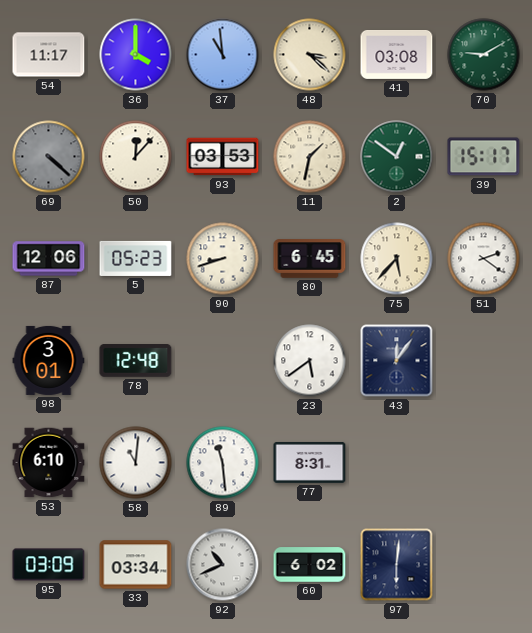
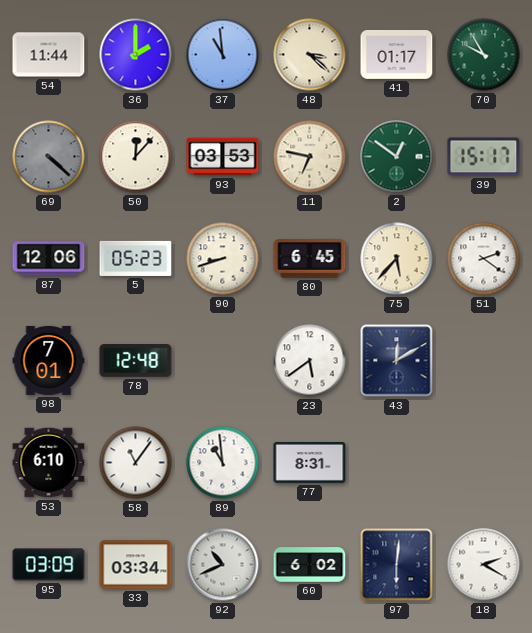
54: 11:17 -> 11:44 (49, 55)
36: 4:00 -> 2:00 (136, 55)
41: 03:08 -> 01:17 (397, 55)
70: 9:10 -> 9:55 (484, 55)
11: 1:32 -> 6:47 (310, 157)
98: 3:01 -> 7:01 (49, 360)
43: 12:06 -> 12:10 (397, 361)
58: 11:01 -> 11:06 (136, 463)
89: 11:29 -> 10:59 (223, 463)
18: none -> 2:20 (484, 565)
